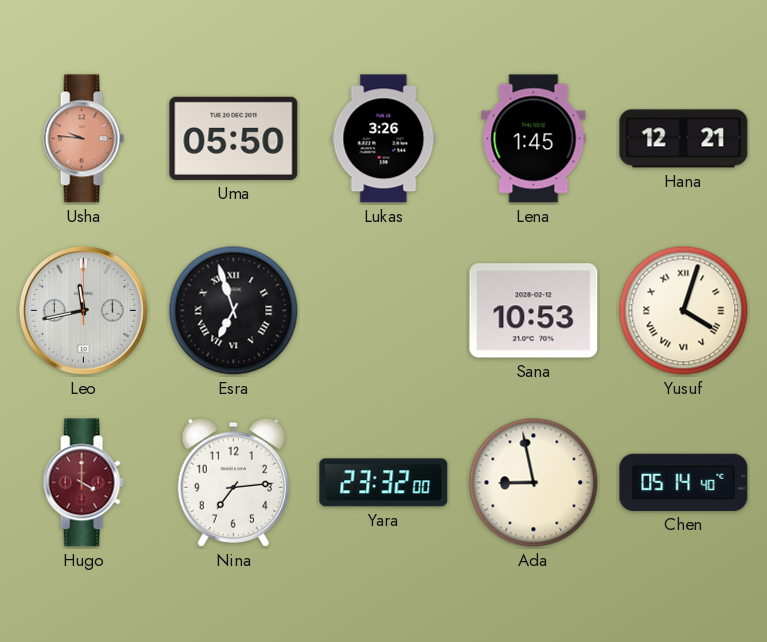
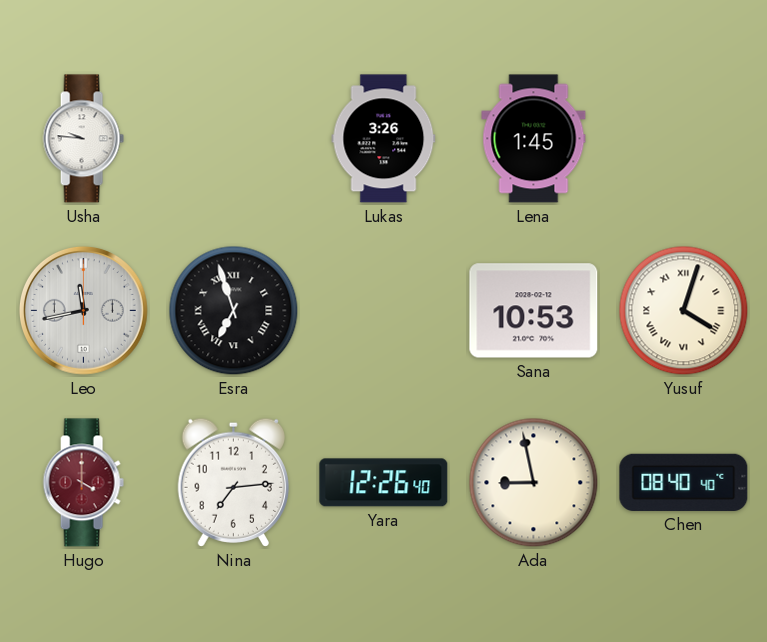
Usha dial: salmon -> white (83, 139)
Uma: 05:50 -> none (234, 138)
Hana: 12:21 -> none (684, 139)
Yara: 23:32 -> 12:26 (384, 483)
Chen: 05:14 -> 08:40 (684, 482)
